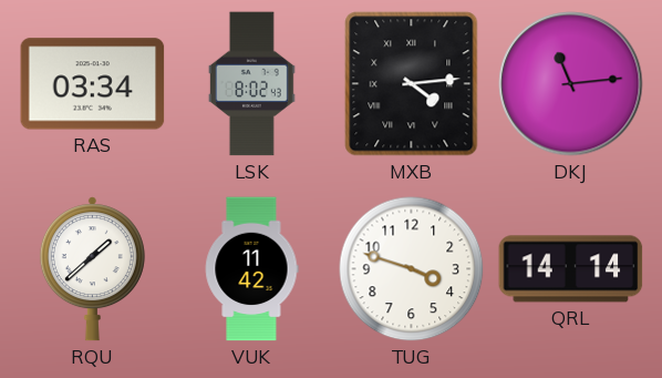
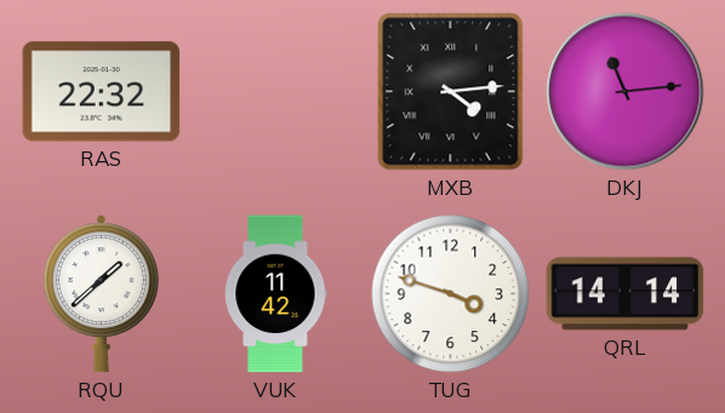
RAS: 03:34 -> 22:32 (102, 92)
LSK: 8:02 -> none (251, 84)
